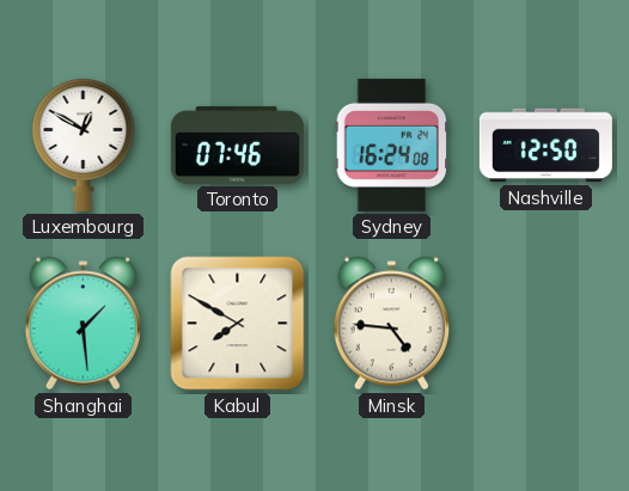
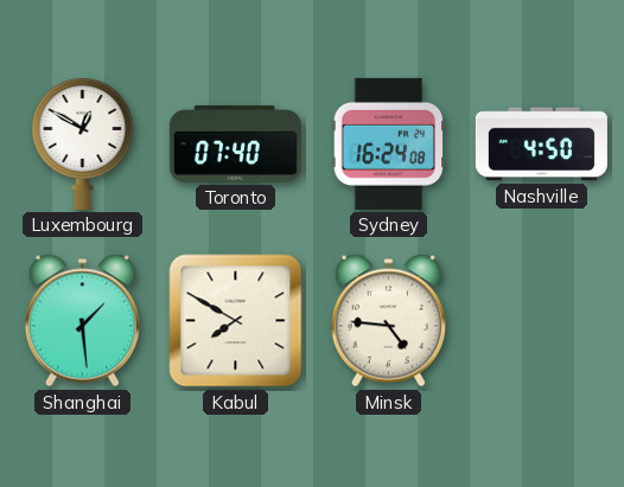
Toronto: 07:46 -> 07:40 (235, 143)
Nashville: 12:50 -> 4:50 (541, 145)
